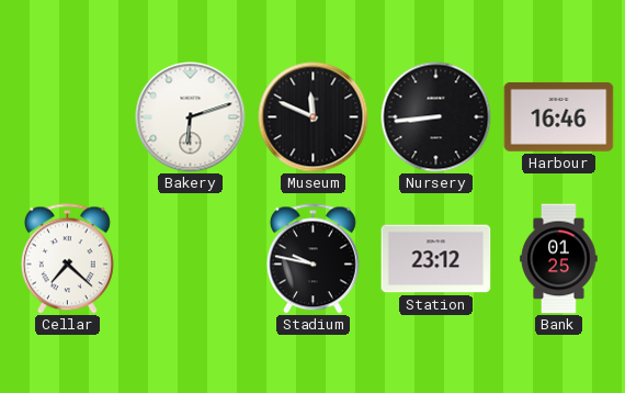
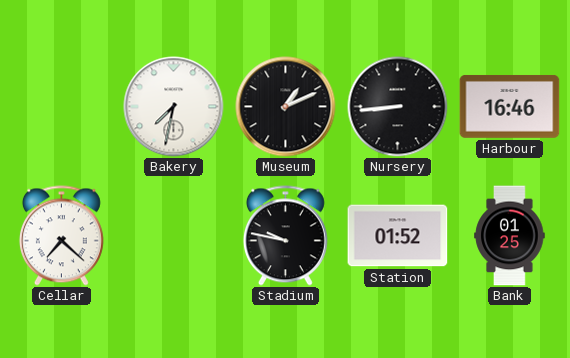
Bakery: 6:12 -> 7:32 (174, 107)
Museum: 11:49 -> 1:11 (286, 107)
Station: 23:12 -> 01:52 (398, 236)
